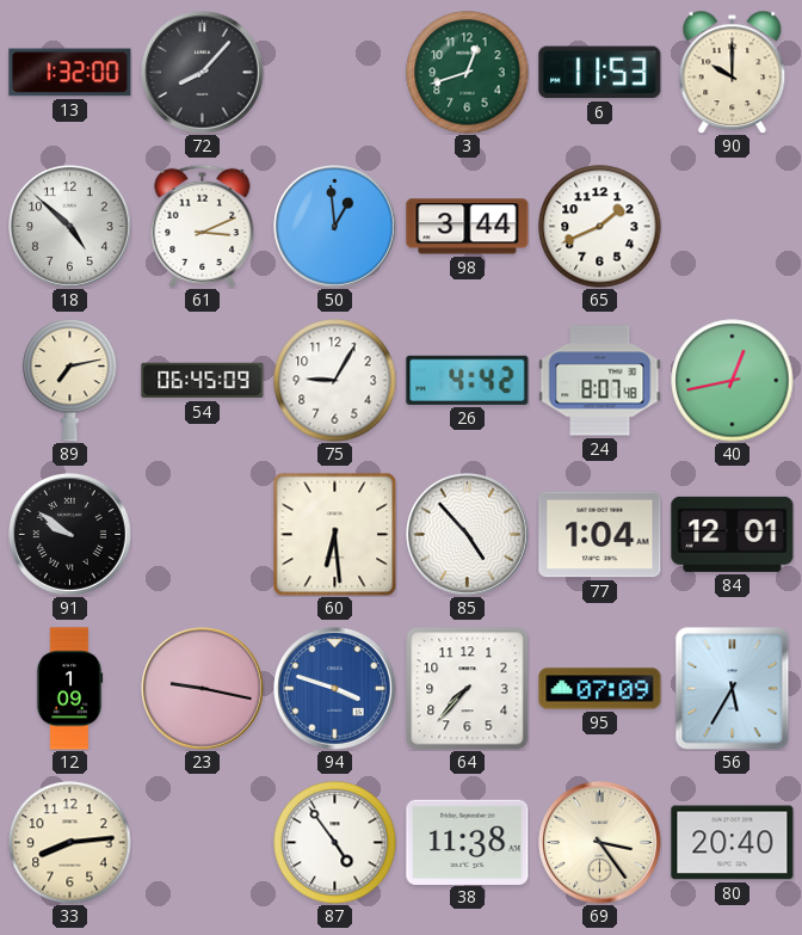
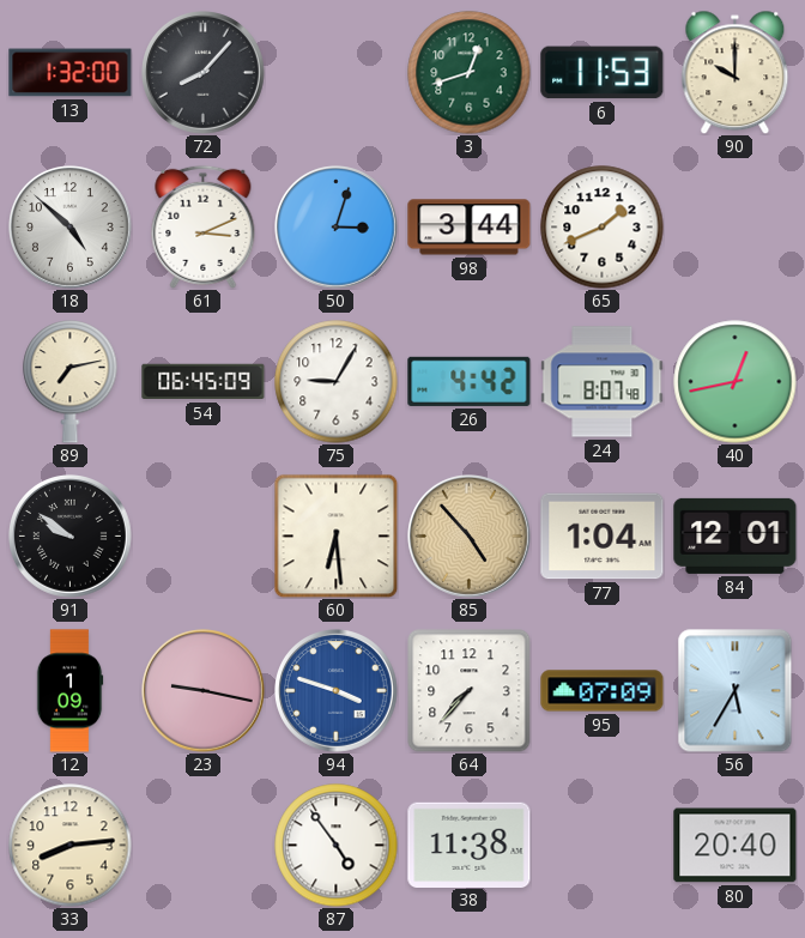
50: 12:59 -> 3:03 (337, 228)
85 dial: white -> champagne (470, 537)
69: 3:24 -> none (600, 843)
